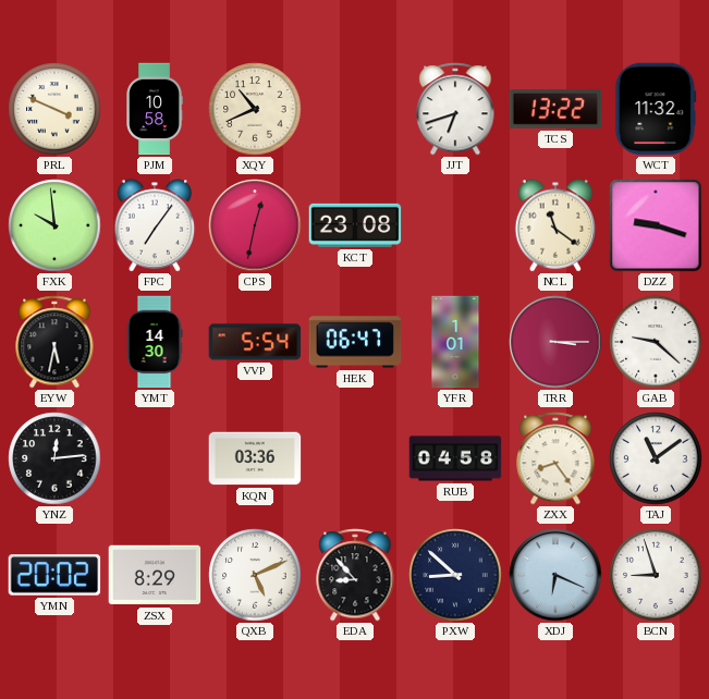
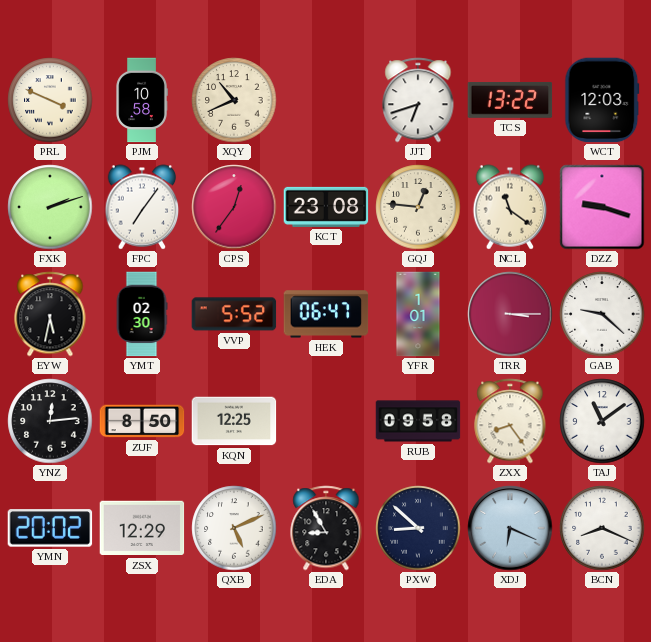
WCT: 11:32 -> 12:03 (602, 100)
FXK: 9:59 -> 2:12 (50, 207)
CPS: 12:32 -> 12:36 (234, 207)
GQJ: none -> 12:46 (418, 207)
YMT: 14:30 -> 02:30 (142, 314)
VVP: 5:54 -> 5:52 (234, 314)
ZUF: none -> 8:50 (142, 421)
KQN: 03:36 -> 12:25 (234, 421)
RUB: 04:58 -> 09:58 (418, 421)
ZSX: 8:29 -> 12:29 (142, 528)
EDA: 8:53 -> 8:55 (326, 528)
BCN: 8:57 -> 8:19 (602, 528)
